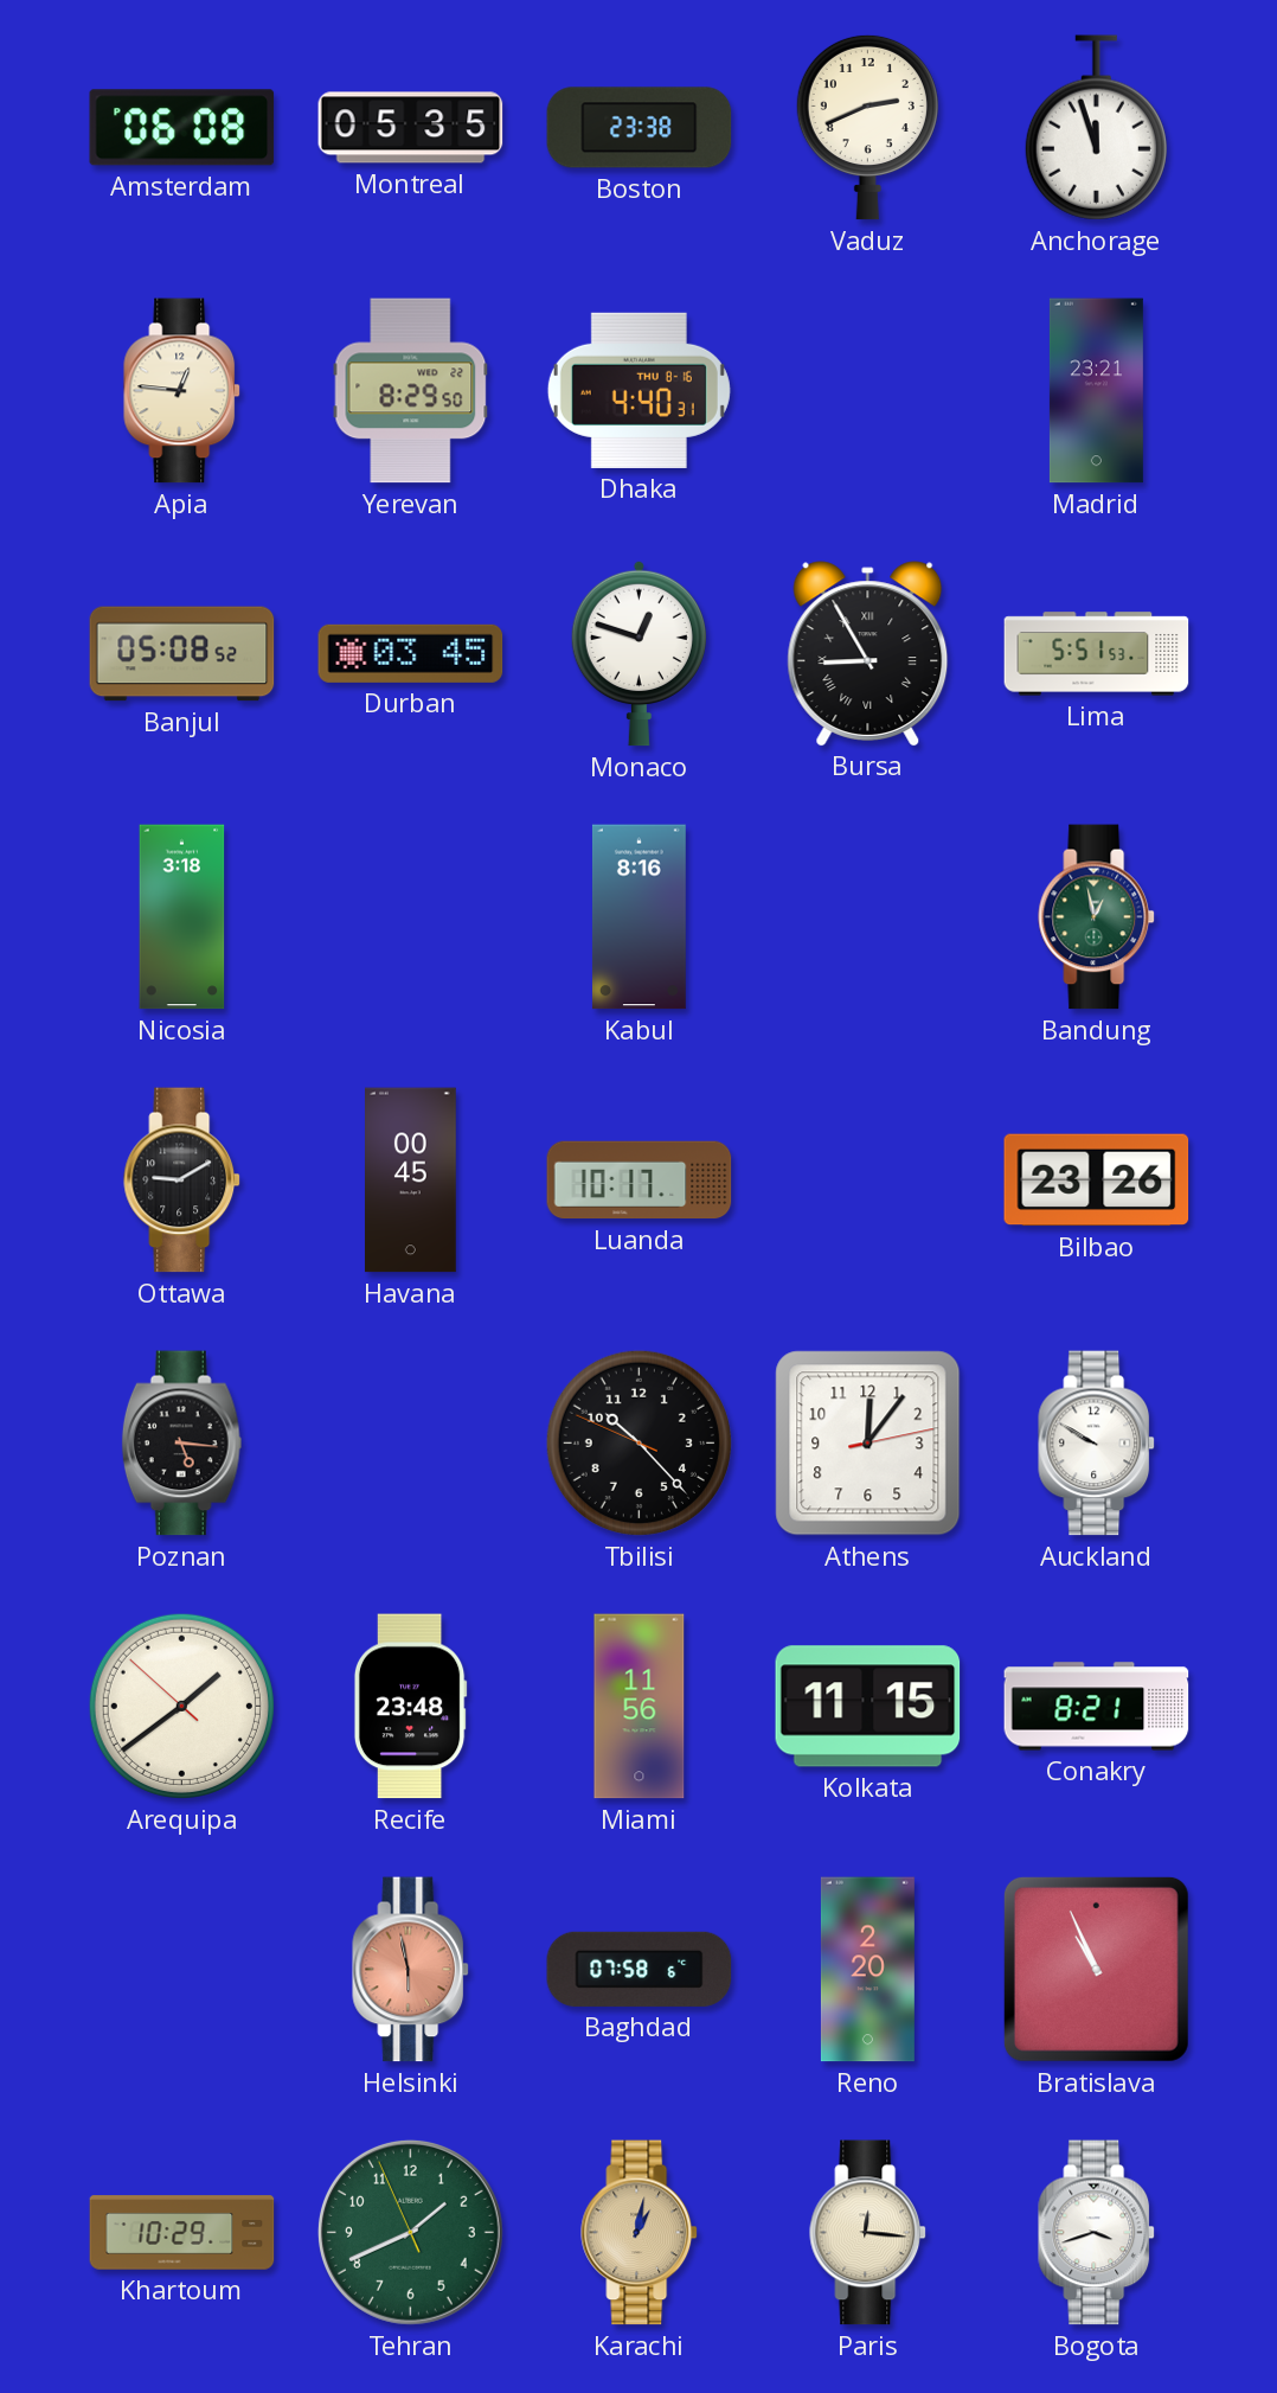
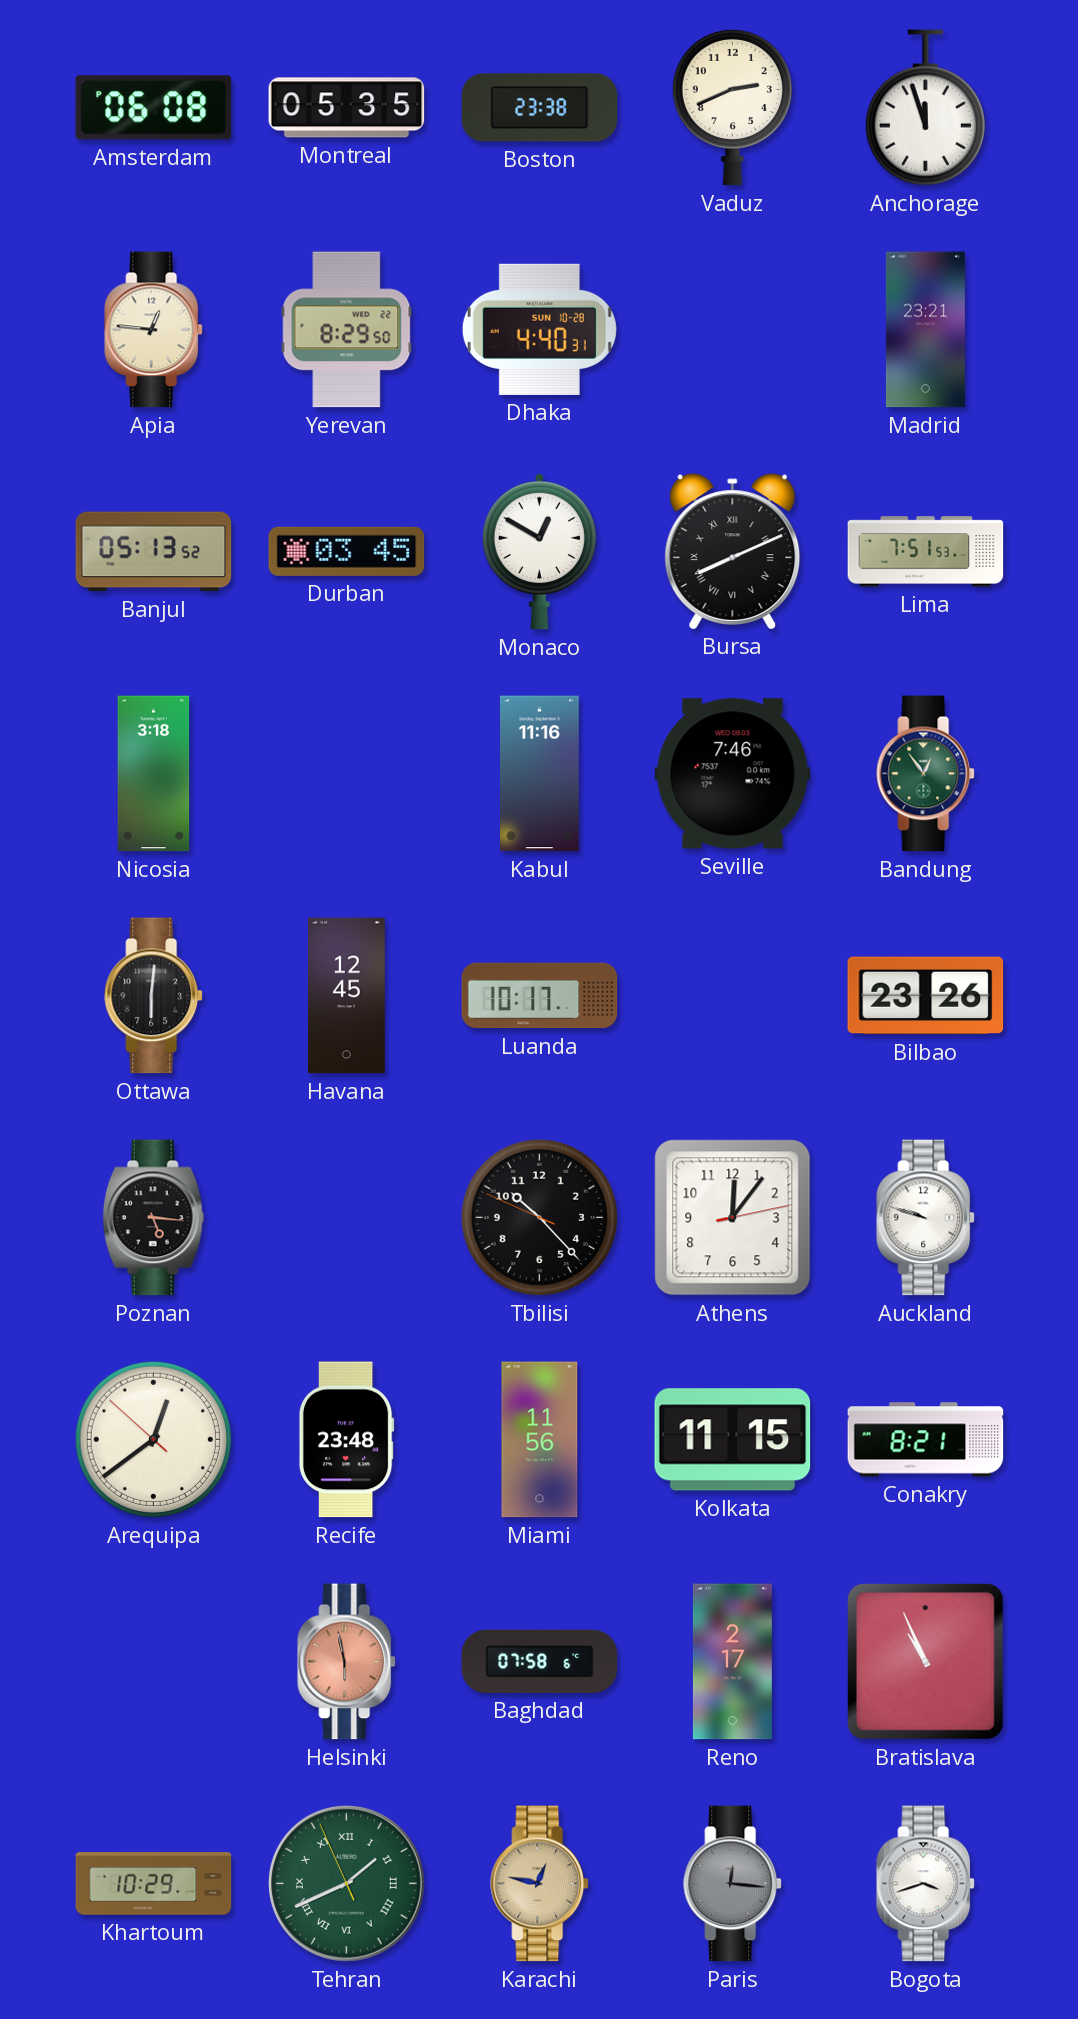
Dhaka date: THU 8-16 -> SUN 10-28 (539, 329)
Banjul: 05:08 -> 05:13 (154, 552)
Monaco: 12:48 -> 12:50 (539, 551)
Bursa: 8:55 -> 8:11 (733, 551)
Lima: 5:51 -> 7:51 (926, 552)
Kabul: 8:16 -> 11:16 (539, 774)
Seville: none -> 7:46 (733, 774)
Bandung: 12:58 -> 12:54 (926, 774)
Ottawa: 9:10 -> 6:01 (154, 996)
Havana: 00:45 -> 12:45 (347, 996)
Auckland: 9:50 -> 9:48 (926, 1218)
Arequipa: 1:38 -> 12:38 (153, 1439)
Reno: 2:20 -> 2:17 (732, 1662)
Tehran numerals: Arabic -> Roman (346, 1883)
Karachi: 1:02 -> 12:47 (540, 1884)
Paris dial: cream -> grey (733, 1884)
